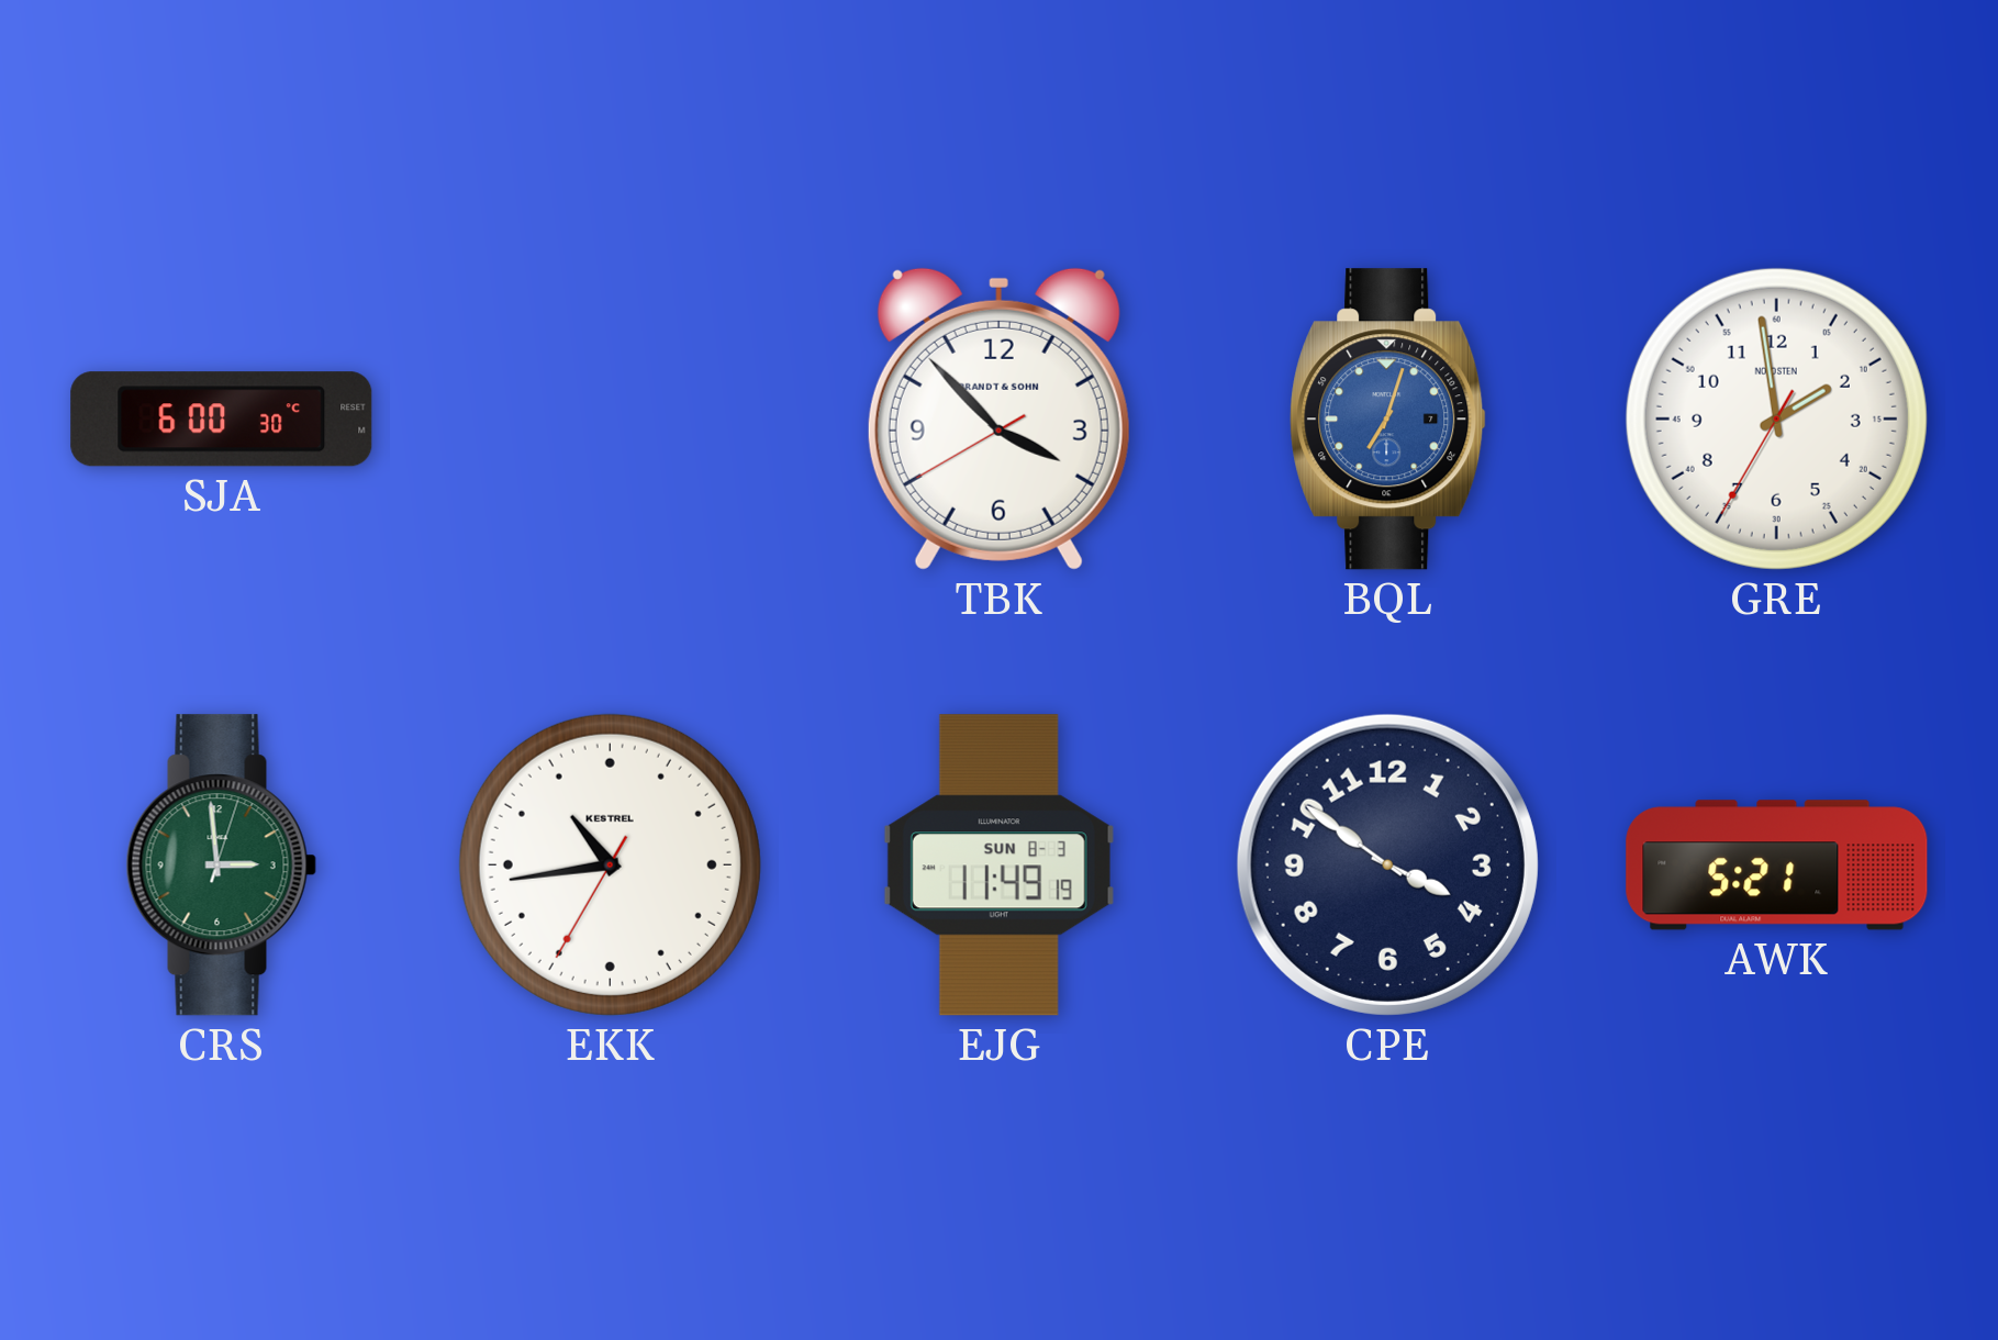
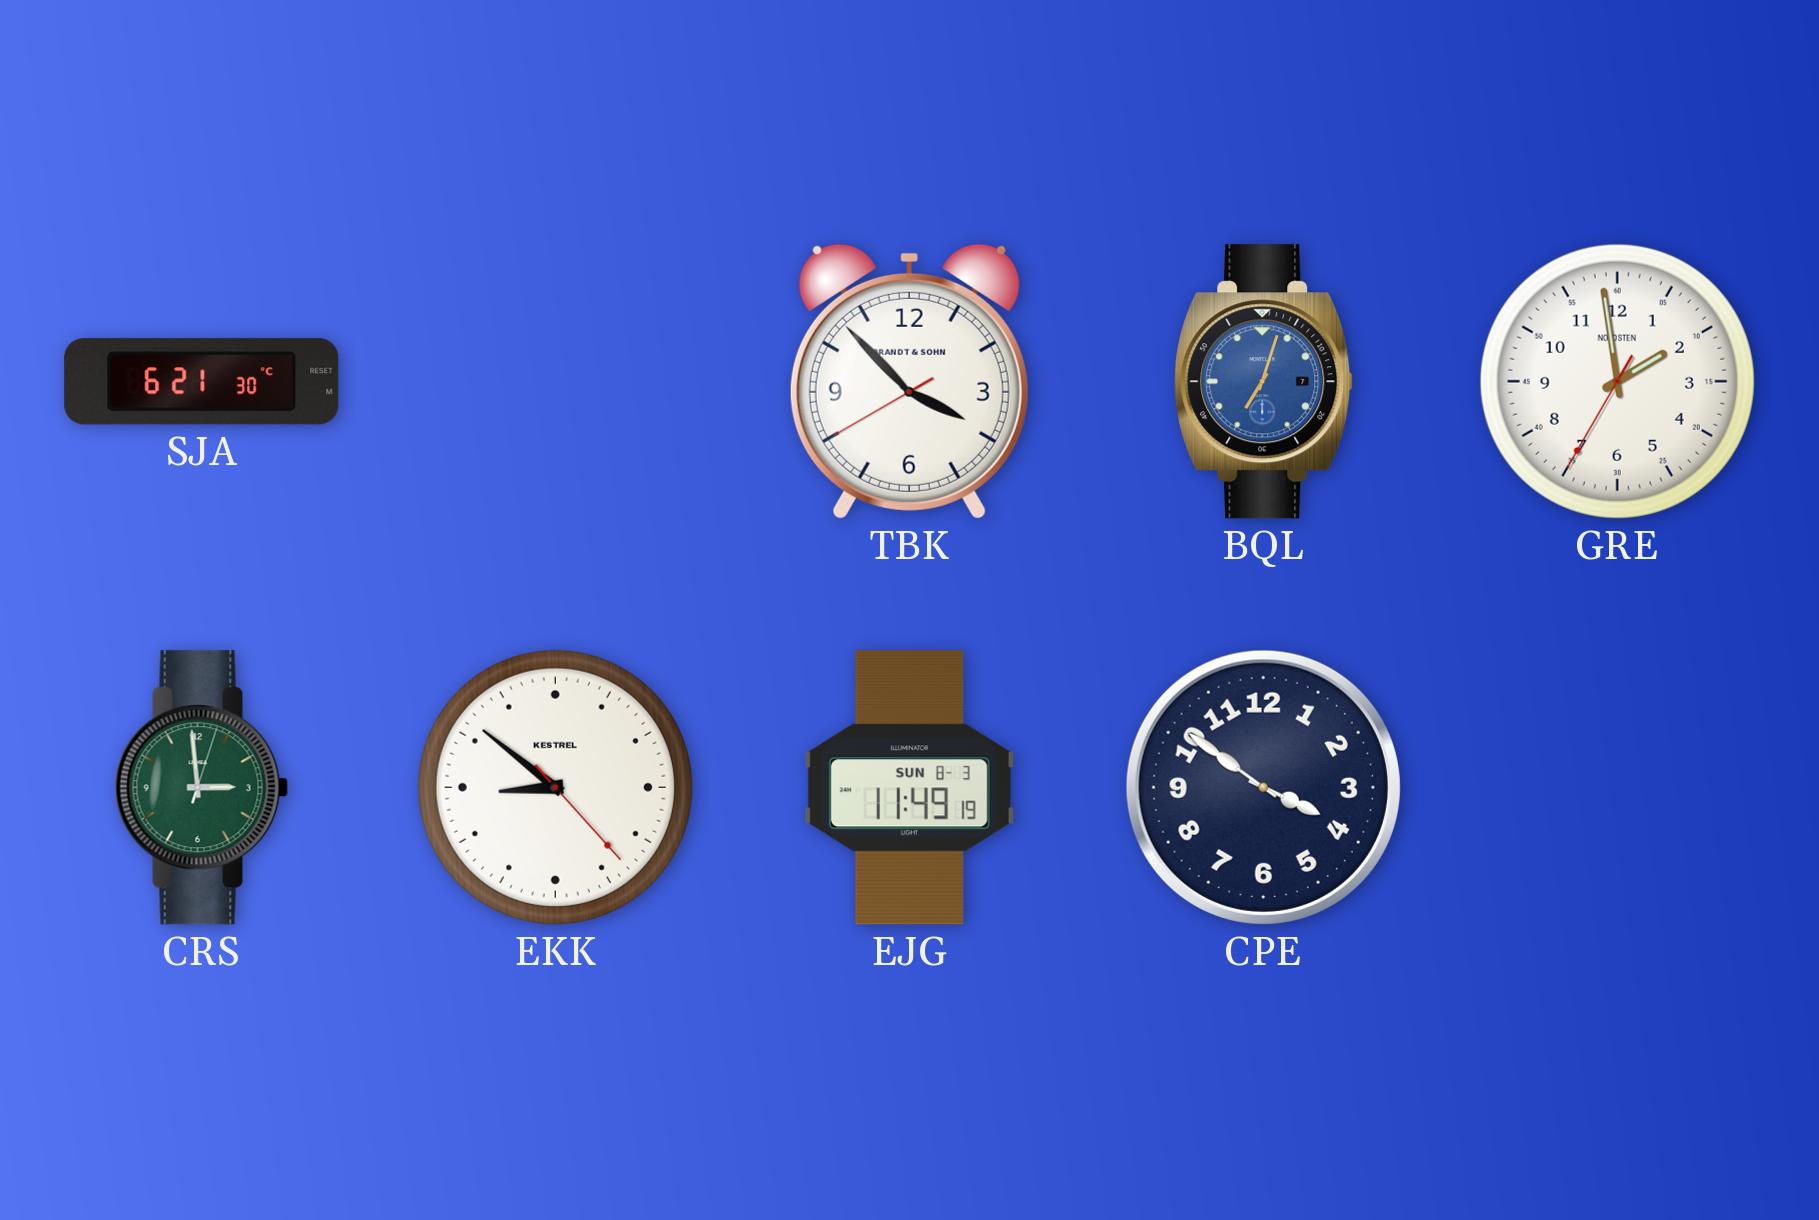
SJA: 6:00 -> 6:21 (202, 382)
EKK: 10:43 -> 8:51 (555, 787)
AWK: 5:21 -> none (1777, 866)
